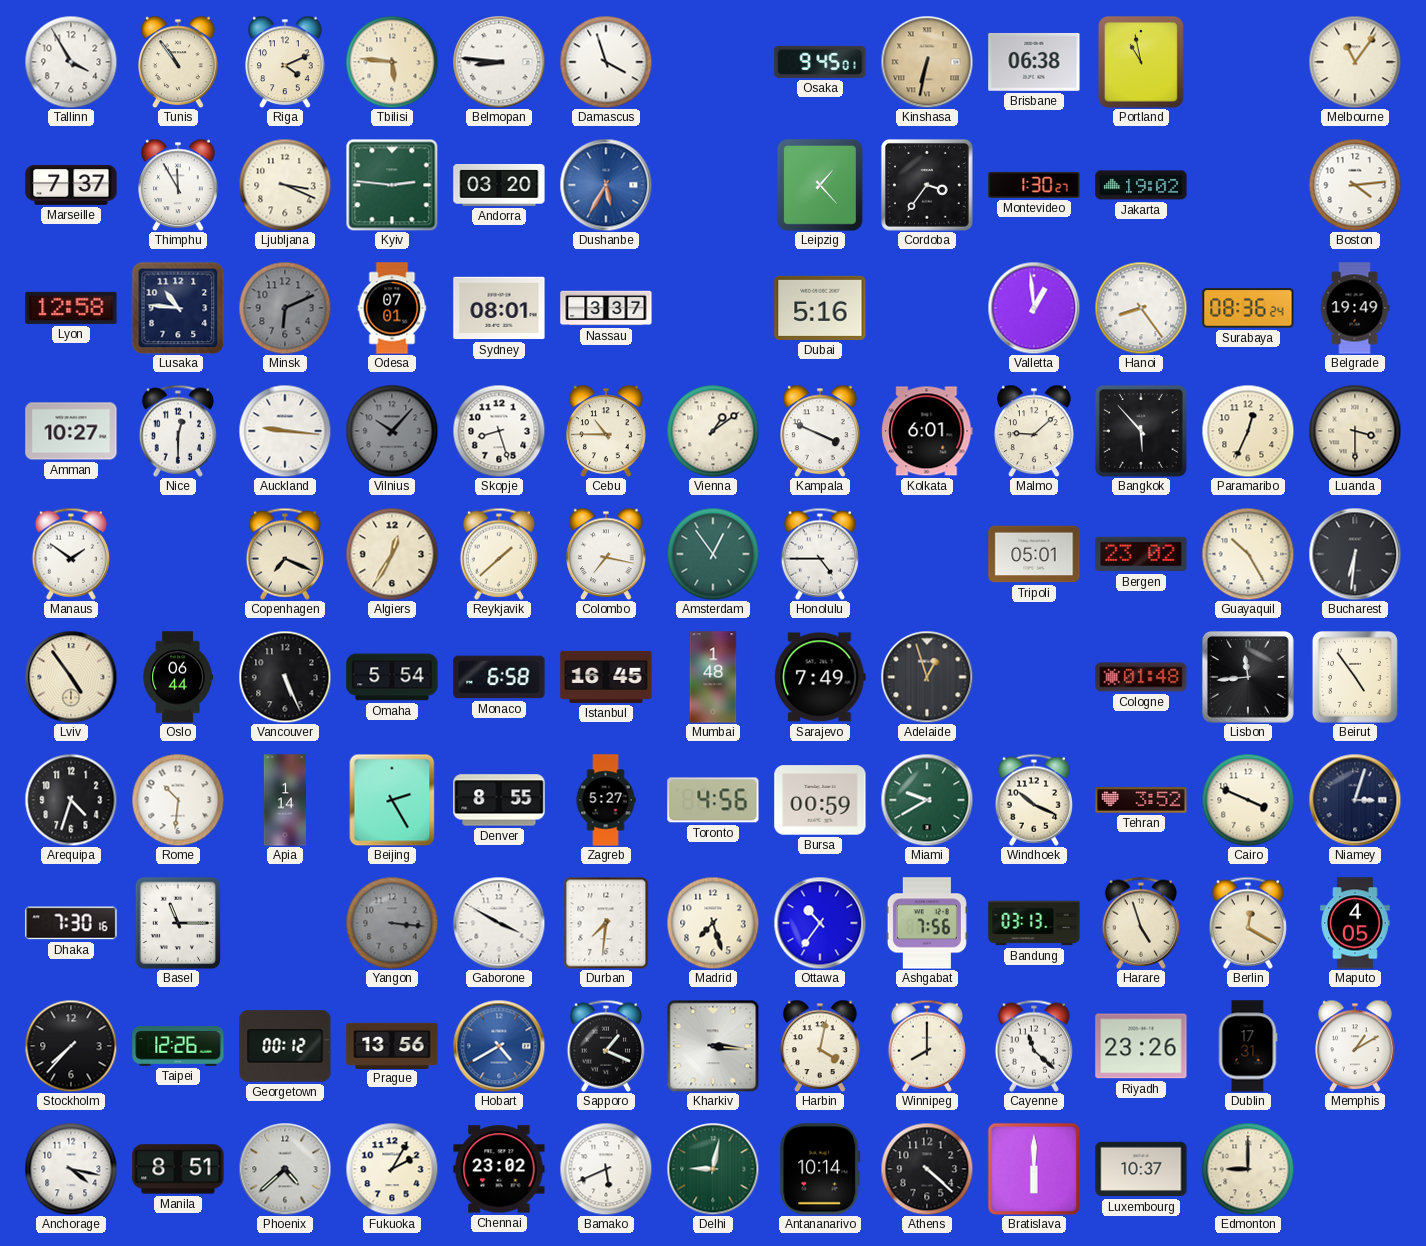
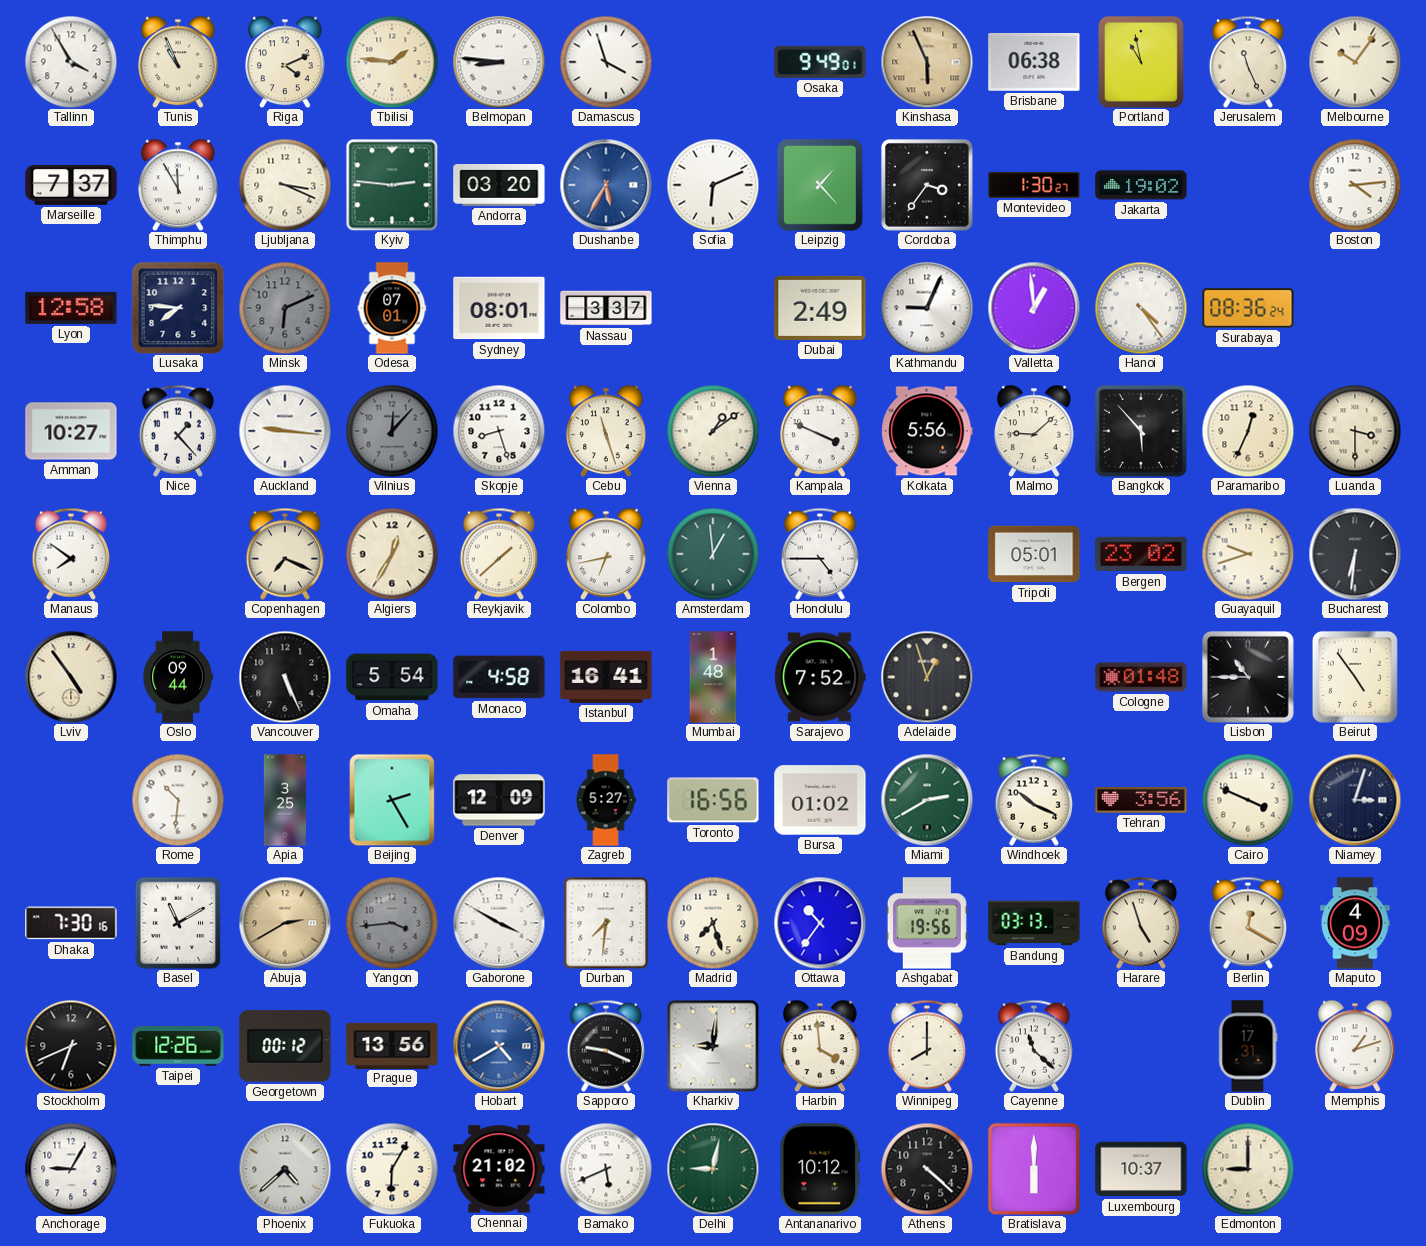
Tunis: 10:54 -> 10:56 (178, 62)
Tbilisi: 5:46 -> 1:46 (392, 62)
Osaka: 9:45 -> 9:49 (820, 62)
Kinshasa: 6:32 -> 5:56 (927, 62)
Jerusalem: none -> 11:26 (1247, 62)
Melbourne: 11:06 -> 10:06 (1355, 62)
Sofia: none -> 6:11 (713, 185)
Lusaka: 10:46 -> 7:46 (178, 308)
Dubai: 5:16 -> 2:49 (820, 308)
Kathmandu: none -> 9:04 (927, 308)
Hanoi: 8:24 -> 4:24 (1141, 308)
Belgrade: 19:49 -> none (1355, 308)
Nice: 12:30 -> 1:23 (177, 431)
Vilnius: 10:07 -> 12:07 (392, 431)
Cebu: 10:45 -> 11:27 (606, 431)
Kolkata: 6:01 -> 5:56 (927, 431)
Manaus: 1:51 -> 7:51 (70, 554)
Colombo: 7:17 -> 6:43 (606, 554)
Amsterdam: 12:54 -> 12:59 (713, 554)
Guayaquil: 10:25 -> 9:42 (1248, 554)
Oslo: 06:44 -> 09:44 (178, 677)
Monaco: 6:58 -> 4:58 (499, 677)
Istanbul: 16:45 -> 16:41 (606, 677)
Sarajevo: 7:49 -> 7:52 (820, 677)
Lisbon: 11:44 -> 10:45 (1249, 678)
Arequipa: 4:33 -> none (71, 800)
Apia: 1:14 -> 3:25 (284, 800)
Denver: 8:55 -> 12:09 (499, 800)
Toronto: 4:56 -> 16:56 (713, 800)
Bursa: 00:59 -> 01:02 (820, 800)
Miami: 9:40 -> 2:40 (927, 800)
Tehran: 3:52 -> 3:56 (1141, 800)
Basel: 11:15 -> 11:10 (178, 923)
Abuja: none -> 2:40 (285, 923)
Yangon: 3:16 -> 3:44 (392, 923)
Ashgabat: 7:56 -> 19:56 (927, 923)
Maputo: 4:05 -> 4:09 (1355, 923)
Stockholm: 7:37 -> 6:41 (71, 1046)
Sapporo: 1:19 -> 9:19 (605, 1046)
Kharkiv: 3:16 -> 9:01 (713, 1046)
Harbin: 4:02 -> 3:59 (820, 1046)
Riyadh: 23:26 -> none (1141, 1046)
Memphis: 1:10 -> 1:12 (1355, 1046)
Anchorage: 4:17 -> 9:05 (71, 1169)
Manila: 8:51 -> none (178, 1169)
Fukuoka: 2:05 -> 6:05 (392, 1169)
Chennai: 23:02 -> 21:02 (499, 1169)
Antananarivo: 10:14 -> 10:12 (820, 1169)
